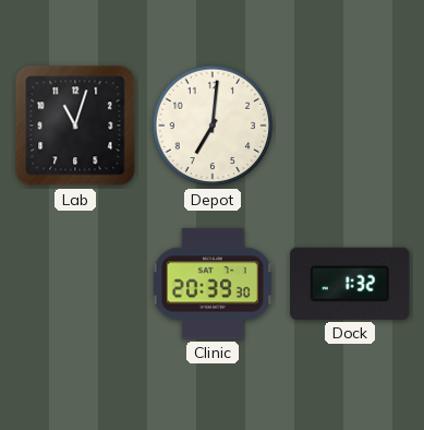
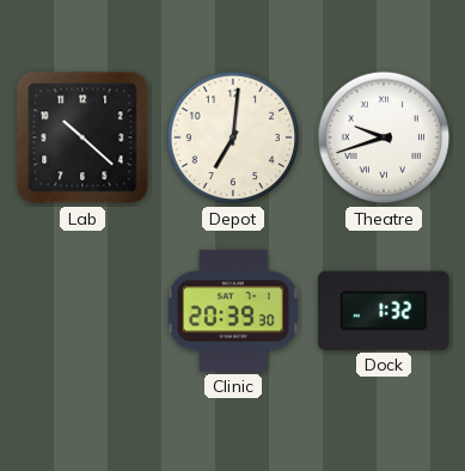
Lab: 11:03 -> 10:22 (82, 137)
Theatre: none -> 9:42 (384, 137)
